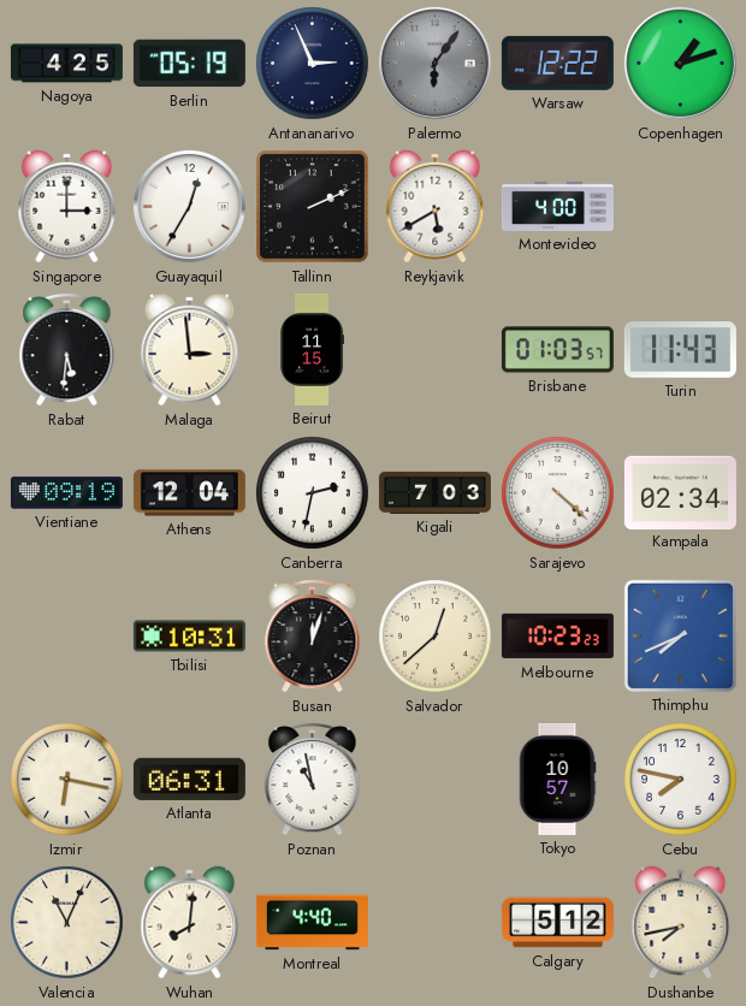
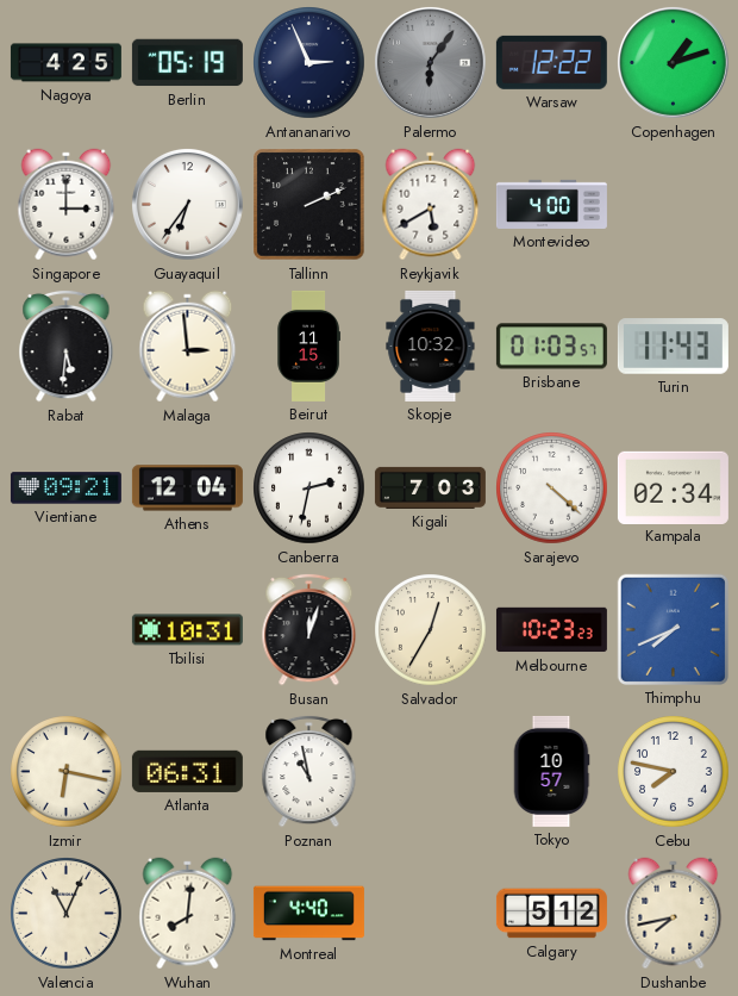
Guayaquil: 12:35 -> 6:36 (187, 204)
Skopje: none -> 10:32 (431, 346)
Vientiane: 09:19 -> 09:21 (65, 488)
Salvador: 12:38 -> 12:35 (431, 630)
